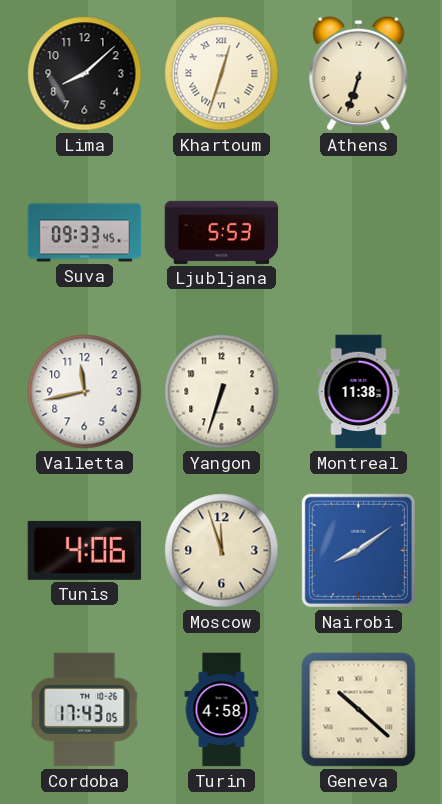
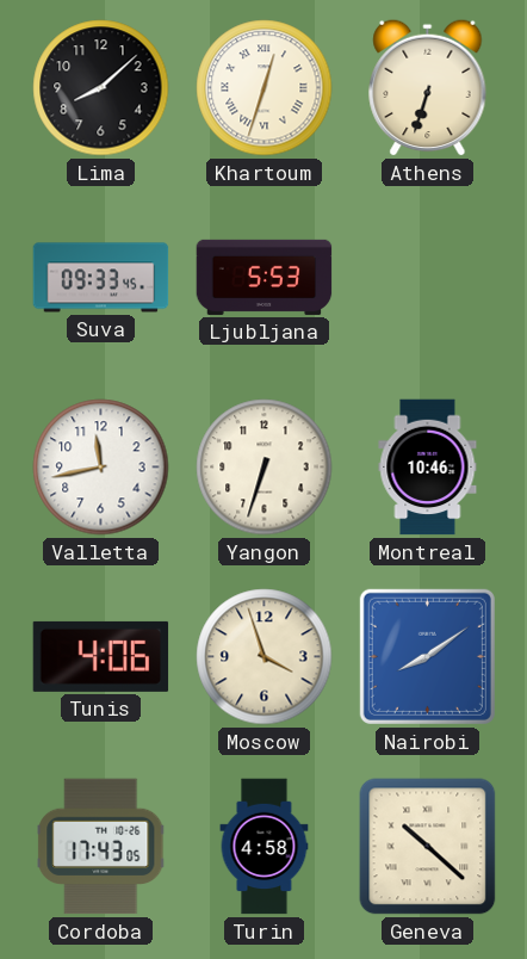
Montreal: 11:38 -> 10:46 (428, 468)
Moscow: 11:57 -> 3:57 (265, 657)
